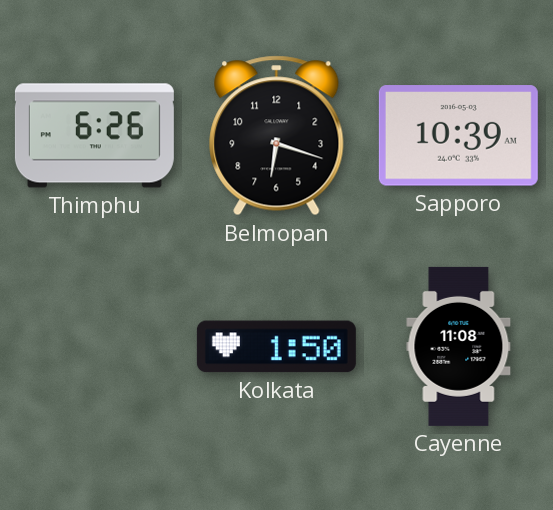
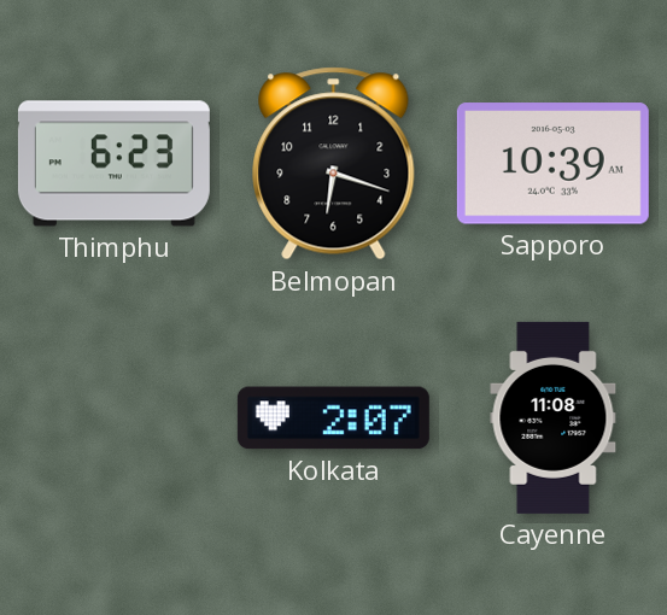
Thimphu: 6:26 -> 6:23 (113, 164)
Kolkata: 1:50 -> 2:07 (333, 418)
